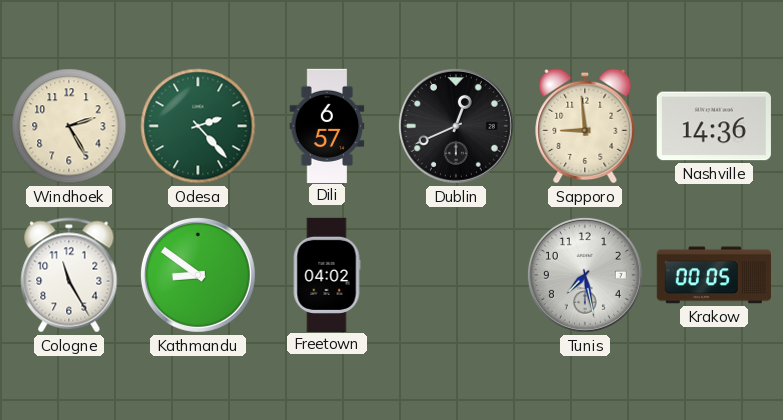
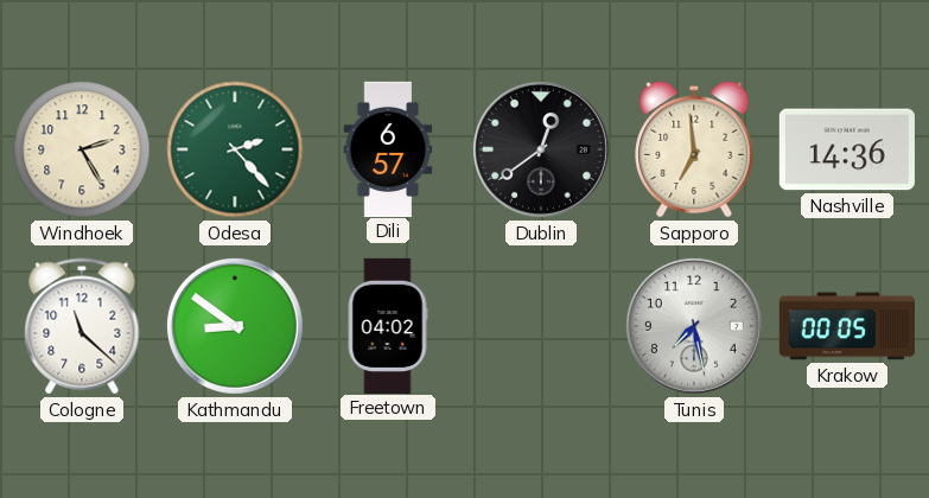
Dublin: 12:41 -> 12:39 (541, 149)
Sapporo: 8:59 -> 6:59 (694, 149)
Cologne: 11:25 -> 11:22 (82, 326)
